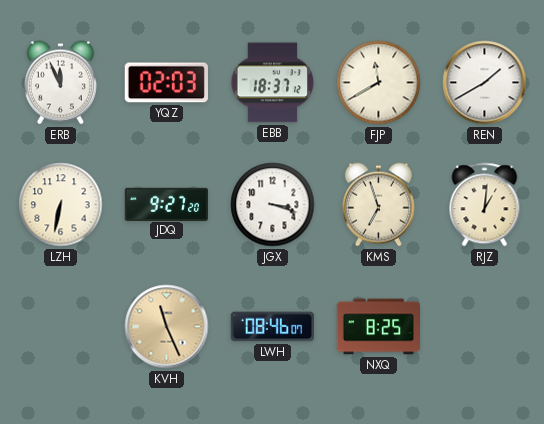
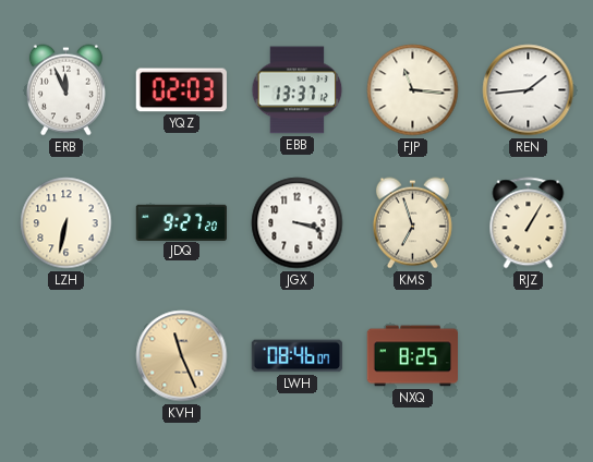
EBB: 18:37 -> 13:37 (298, 90)
FJP: 11:40 -> 11:16 (413, 90)
REN: 1:40 -> 1:44 (529, 90)
RJZ: 1:01 -> 1:05 (529, 223)
